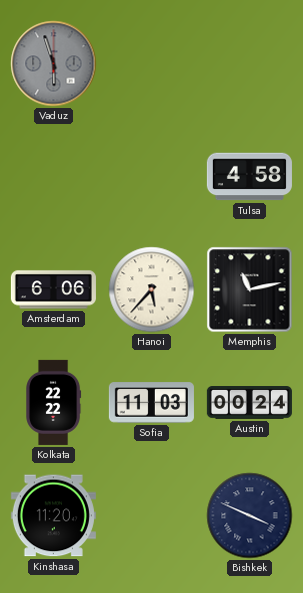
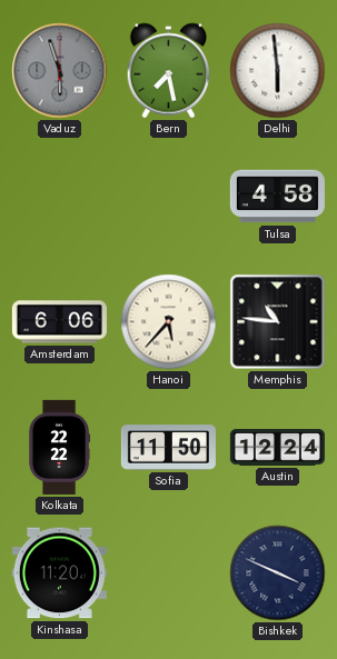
Bern: none -> 7:28 (169, 71)
Delhi: none -> 5:59 (278, 71)
Memphis: 11:13 -> 10:46 (278, 322)
Sofia: 11:03 -> 11:50 (168, 448)
Austin: 00:24 -> 12:24 (277, 448)
